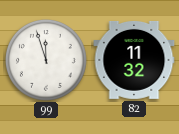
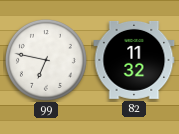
99: 11:57 -> 6:47 (46, 60)
